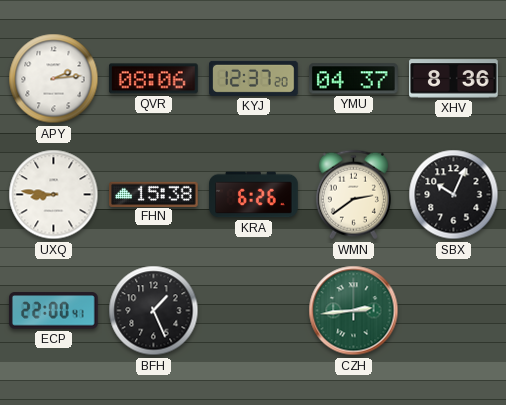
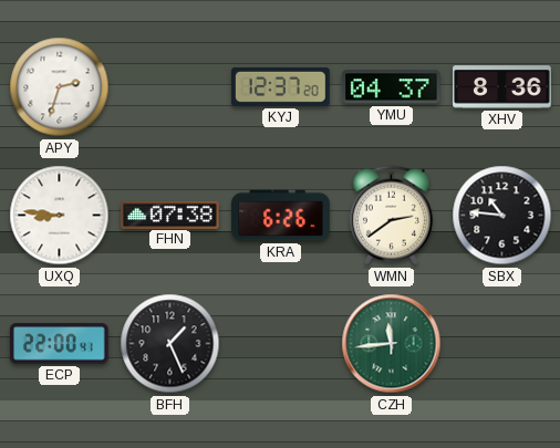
APY: 2:14 -> 2:33 (60, 87)
QVR: 08:06 -> none (153, 79)
FHN: 15:38 -> 07:38 (170, 215)
SBX: 10:04 -> 10:46 (502, 216)
CZH: 2:44 -> 11:44 (392, 344)
